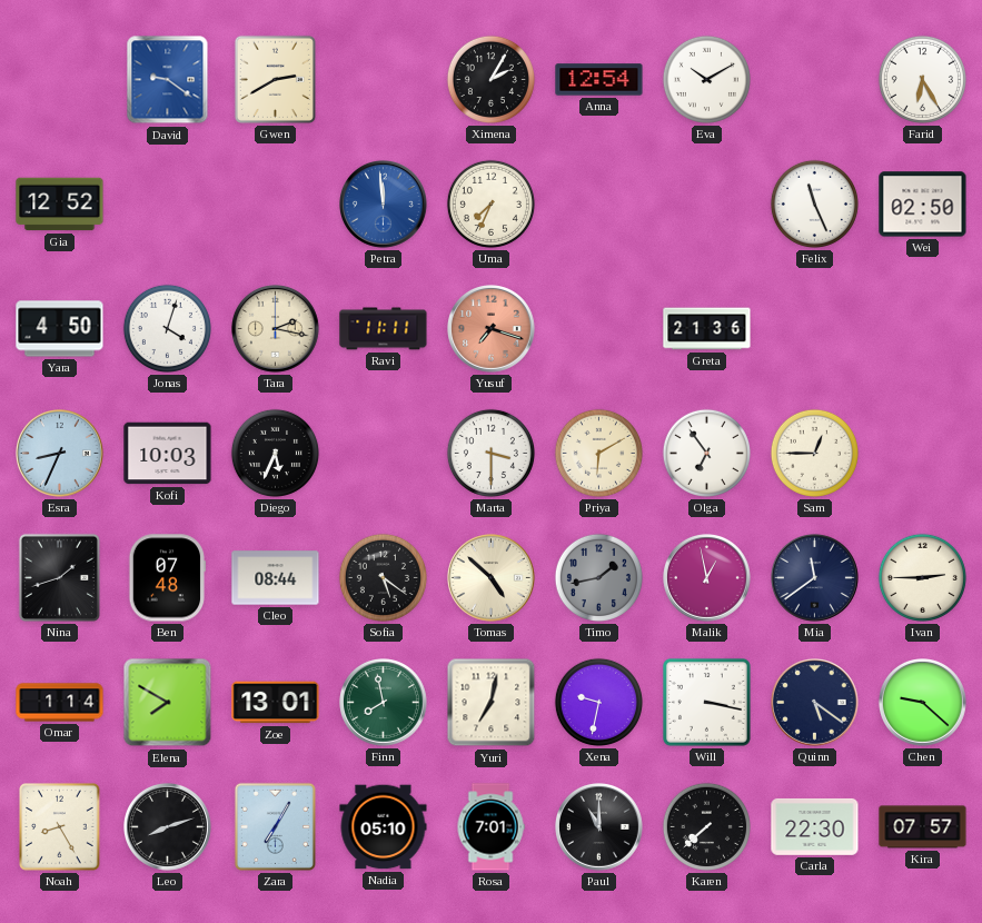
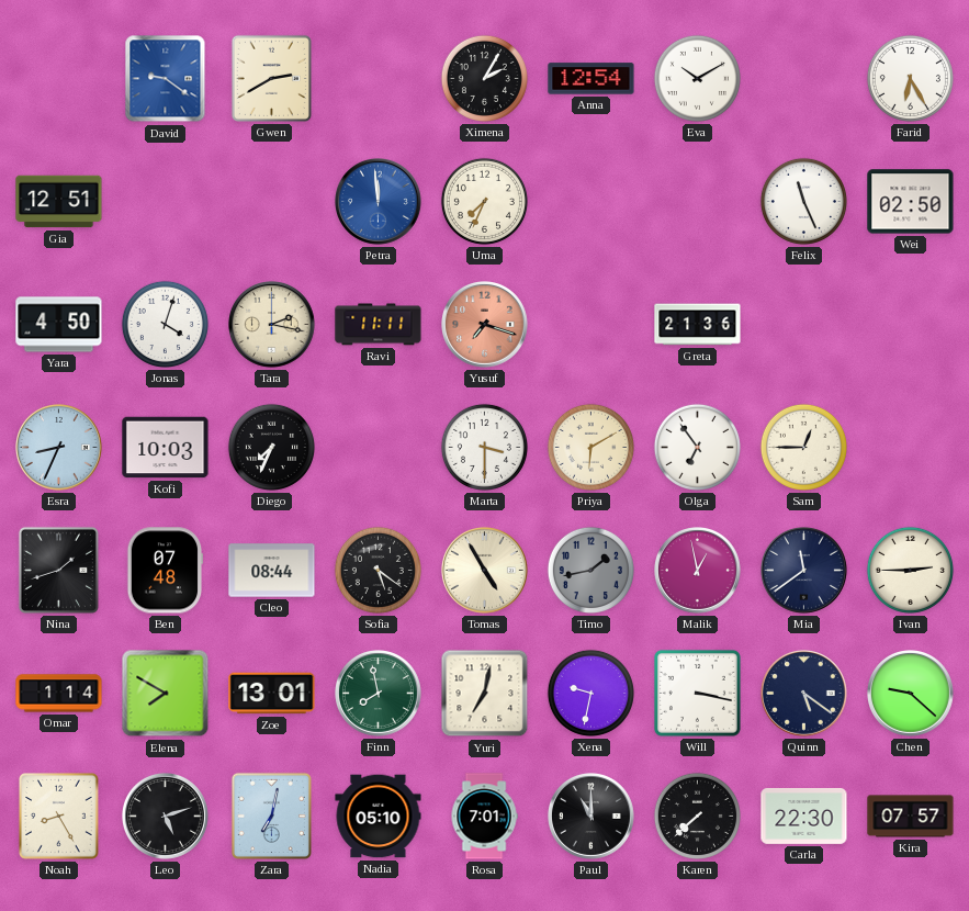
Gia: 12:52 -> 12:51 (59, 202)
Diego: 5:34 -> 7:34 (271, 447)
Tomas: 4:52 -> 4:55 (485, 571)
Leo: 8:12 -> 5:12 (166, 817)
Zara: 7:05 -> 7:02 (271, 816)
